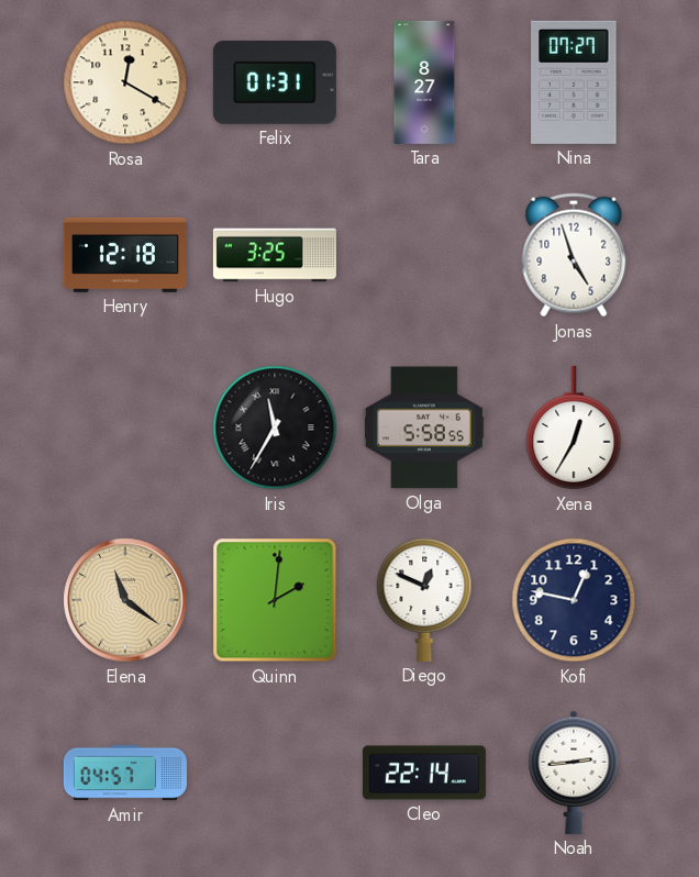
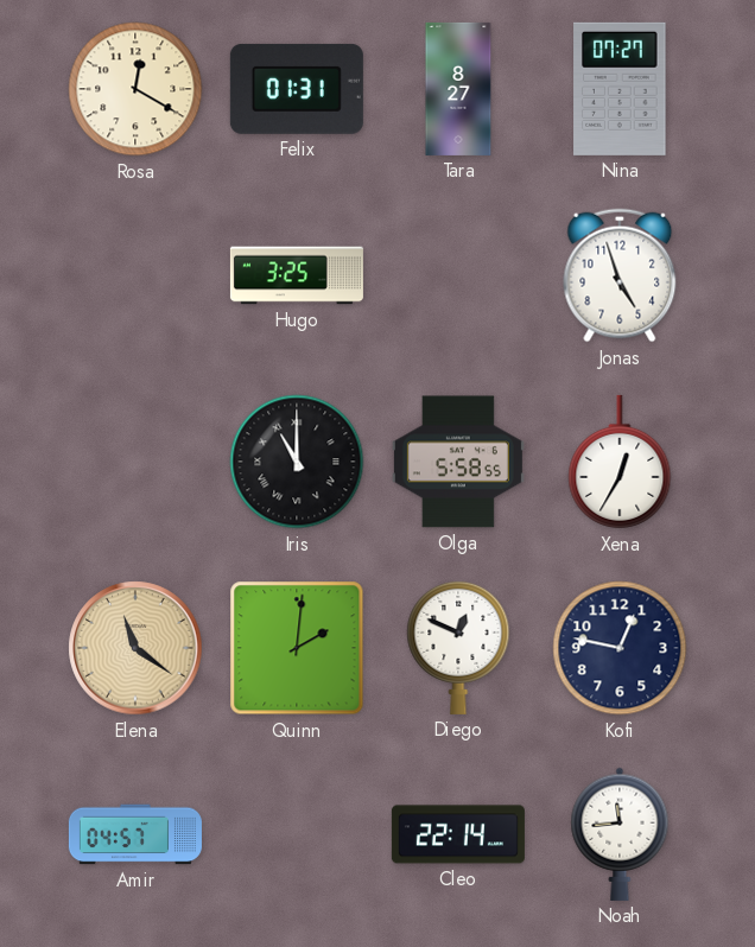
Henry: 12:18 -> none (125, 255)
Iris: 11:35 -> 11:00 (297, 462)
Noah: 2:44 -> 11:44 (620, 834)
